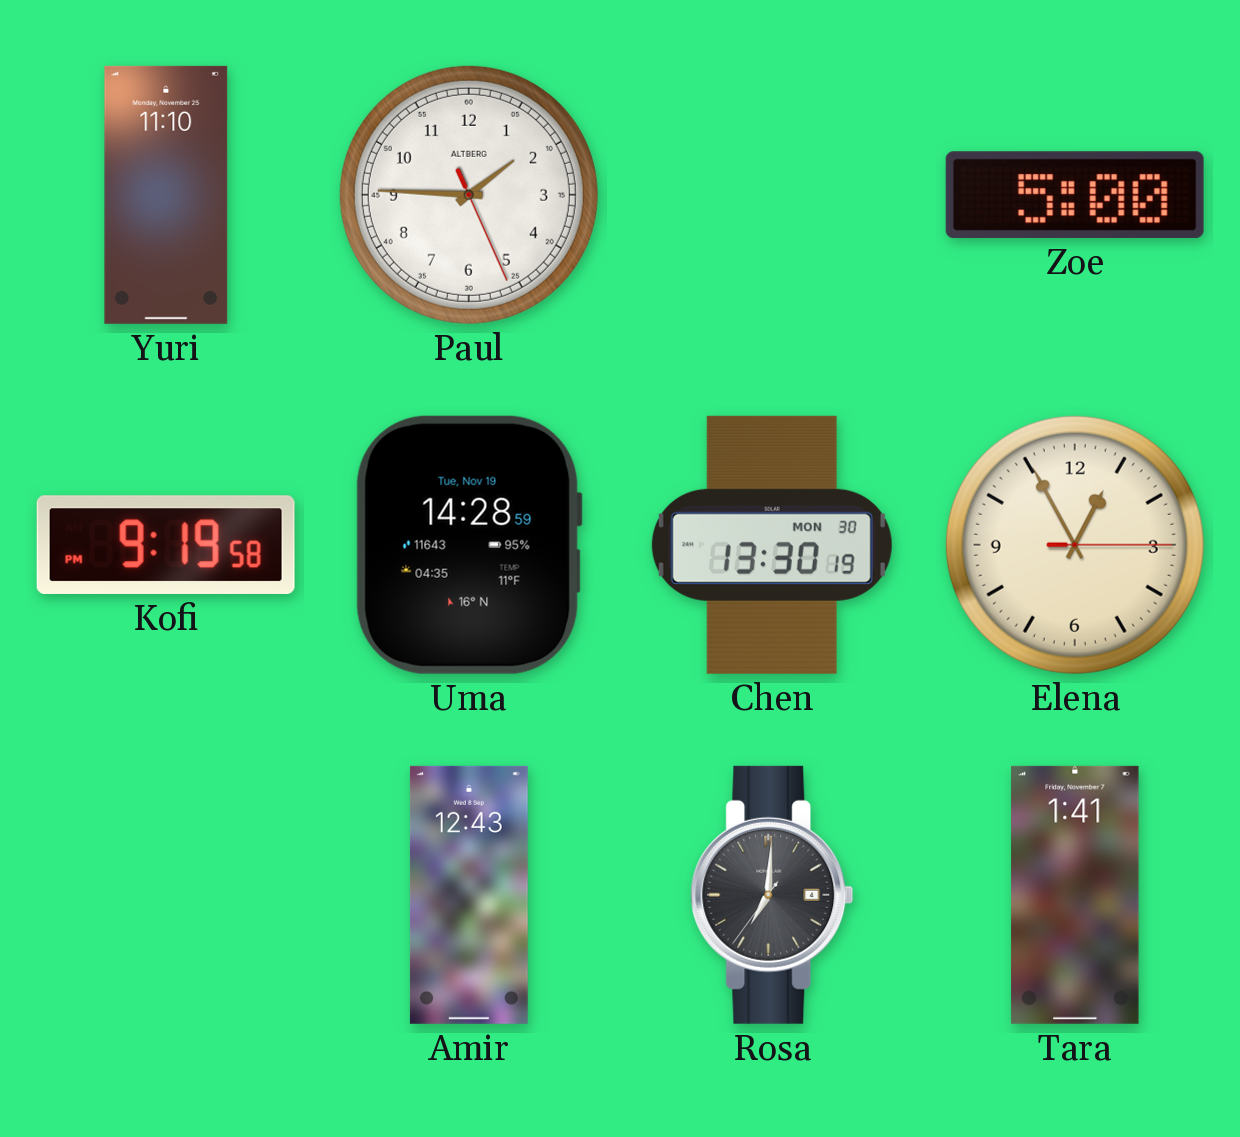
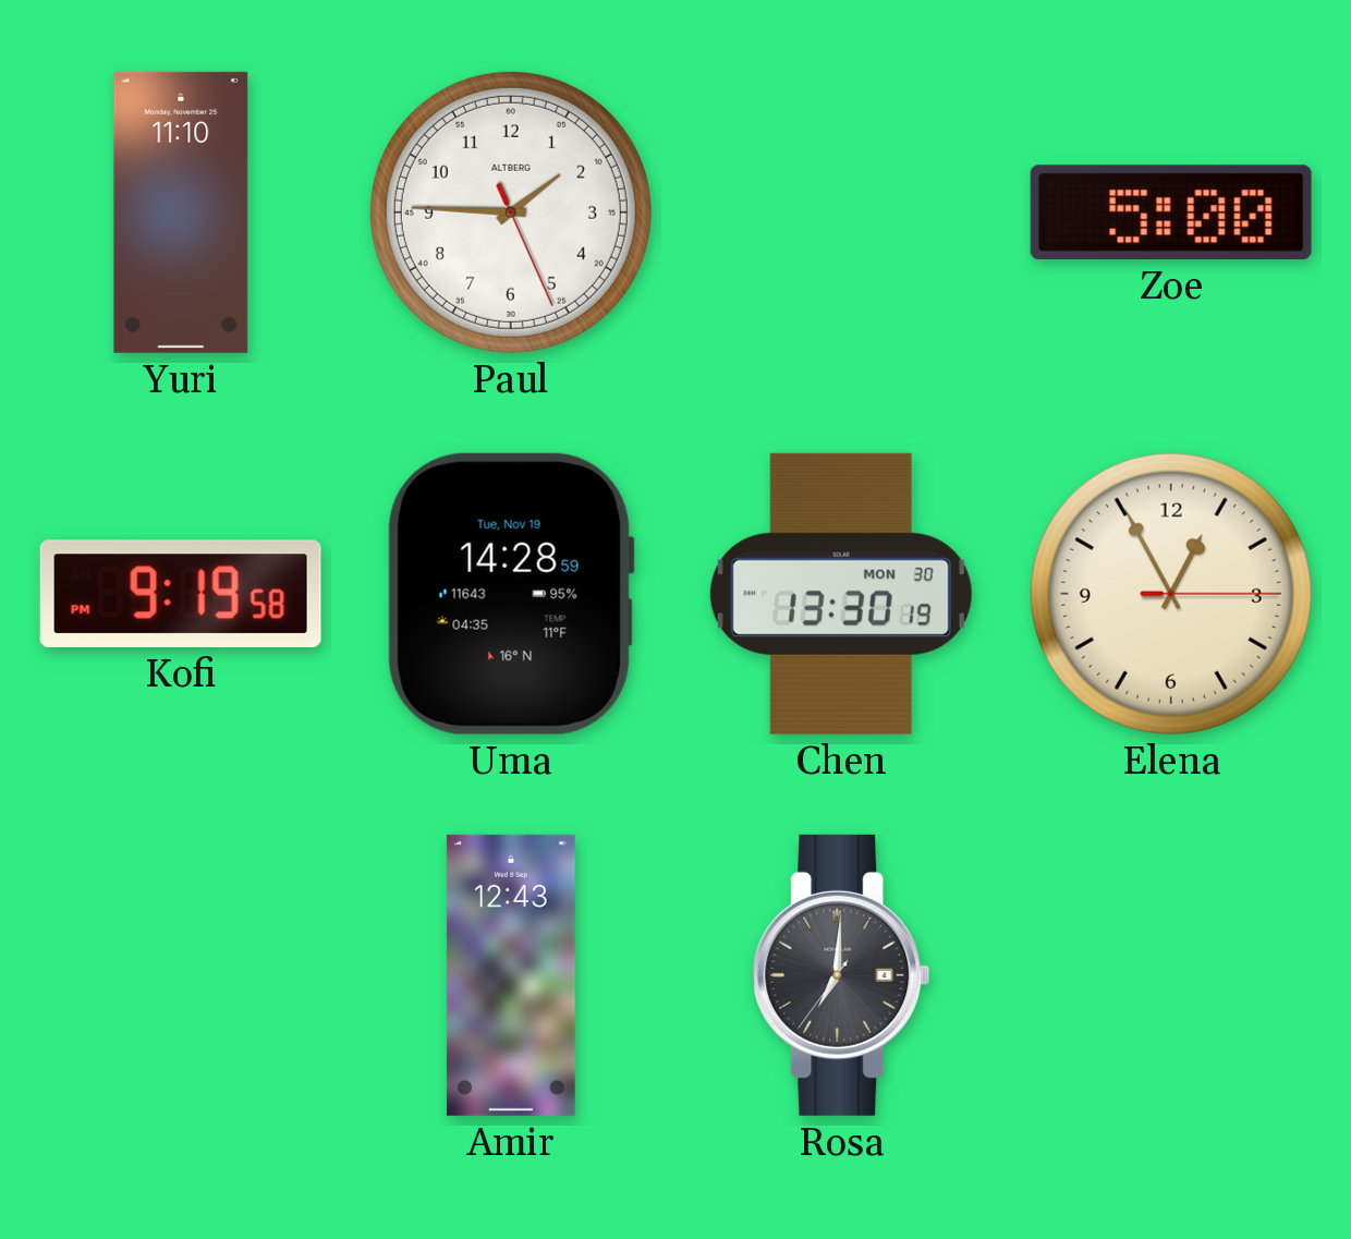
Tara: 1:41 -> none (1075, 895)
